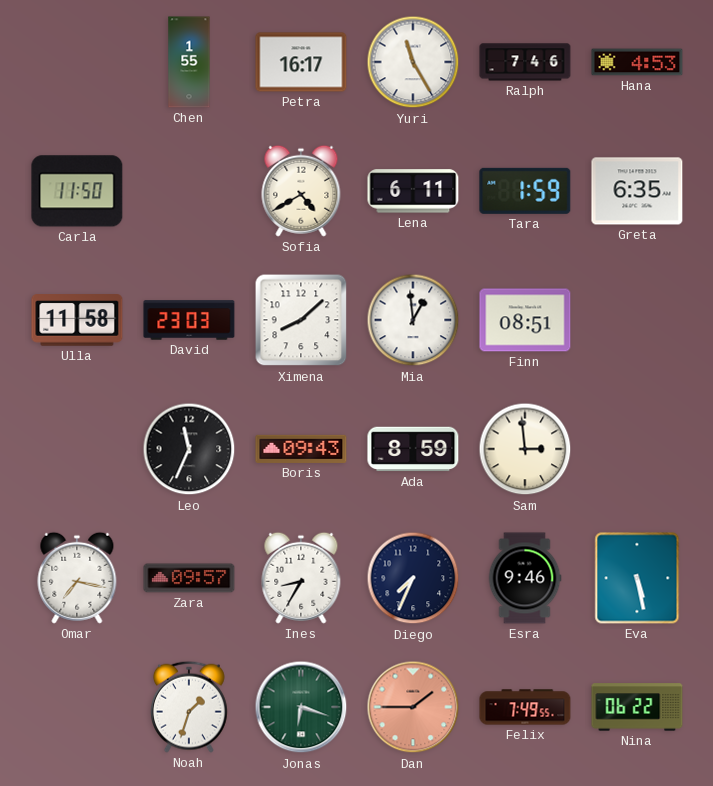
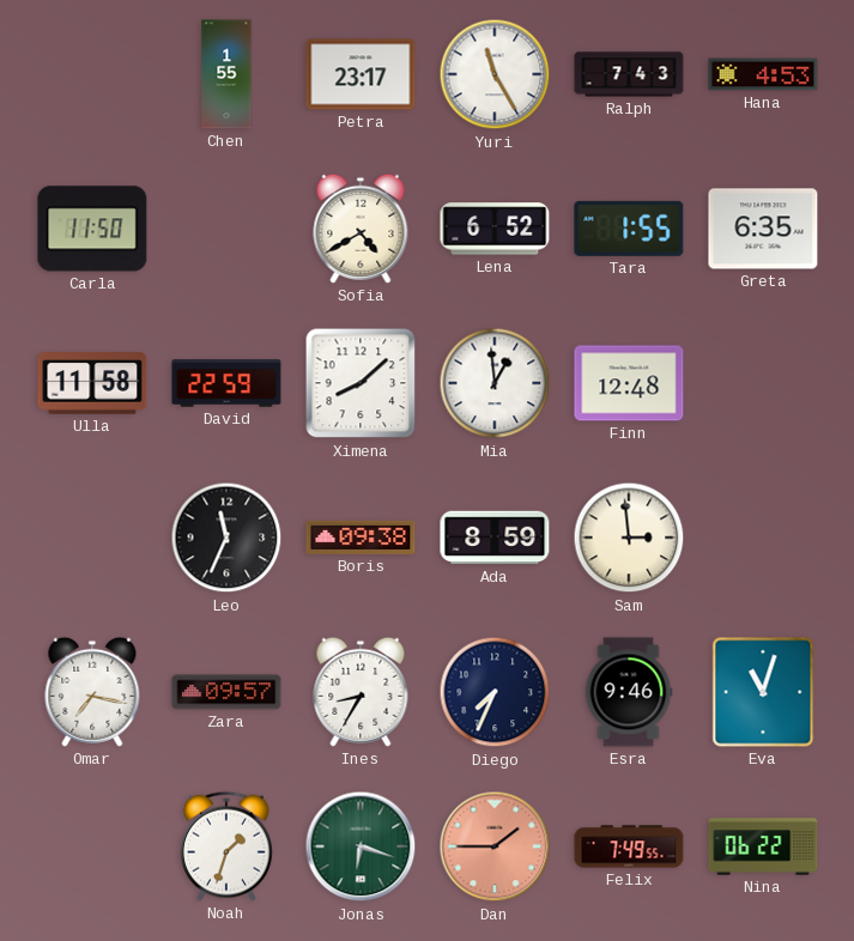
Petra: 16:17 -> 23:17 (361, 74)
Ralph: 7:46 -> 7:43 (629, 74)
Lena: 6:11 -> 6:52 (495, 229)
Tara: 1:59 -> 1:55 (629, 229)
David: 23:03 -> 22:59 (226, 383)
Finn: 08:51 -> 12:48 (629, 383)
Boris: 09:43 -> 09:38 (361, 538)
Eva: 5:28 -> 11:03 (763, 692)
